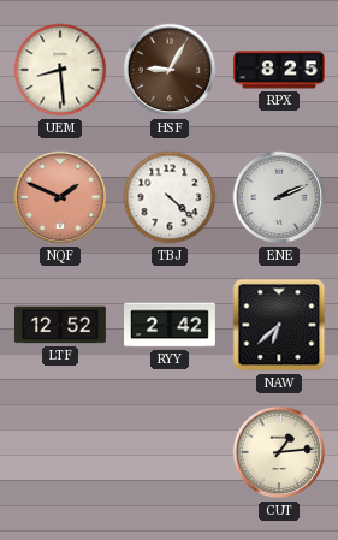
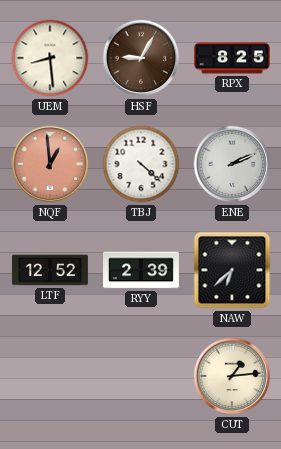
NQF: 1:49 -> 12:59 (50, 164)
RYY: 2:42 -> 2:39 (142, 270)
